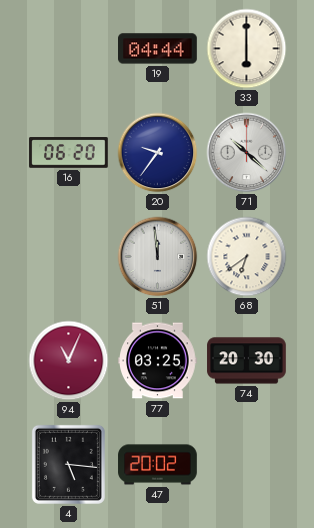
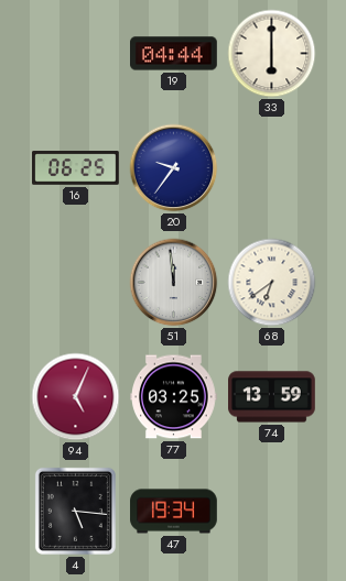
16: 06:20 -> 06:25 (76, 168)
71: 10:22 -> none (247, 153)
94: 11:04 -> 5:04 (76, 397)
74: 20:30 -> 13:59 (272, 397)
47: 20:02 -> 19:34 (174, 512)
